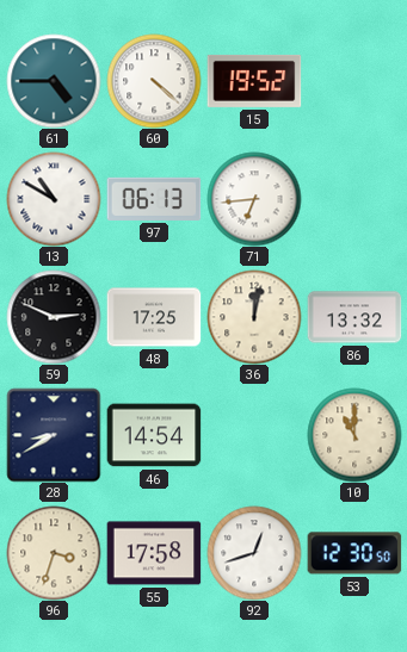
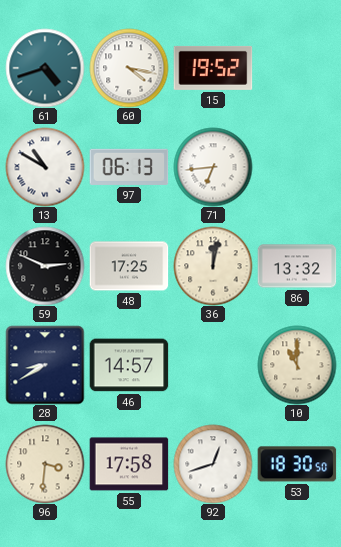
61: 4:45 -> 4:42 (45, 68)
60: 4:22 -> 4:17 (129, 68)
46: 14:54 -> 14:57 (129, 365)
96: 3:33 -> 3:31 (45, 464)
53: 12:30 -> 18:30 (297, 464)
